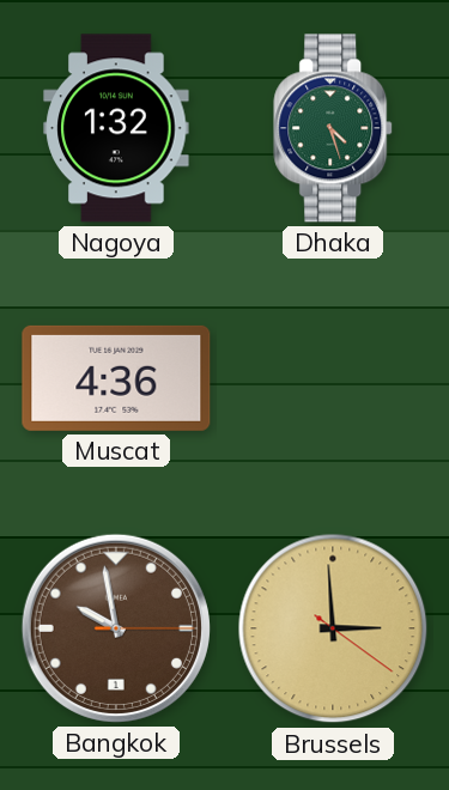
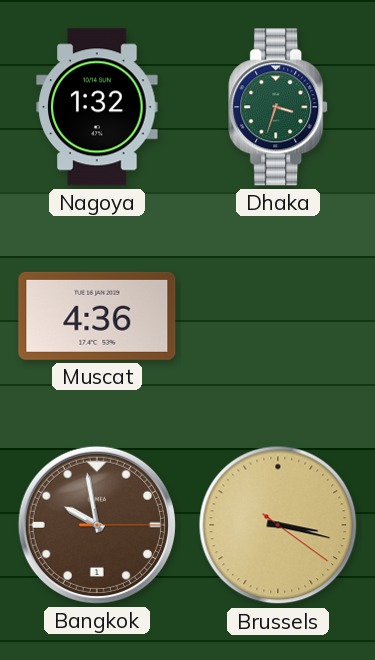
Dhaka: 4:27 -> 3:33 (279, 107)
Brussels: 2:59 -> 3:17 (278, 525)
